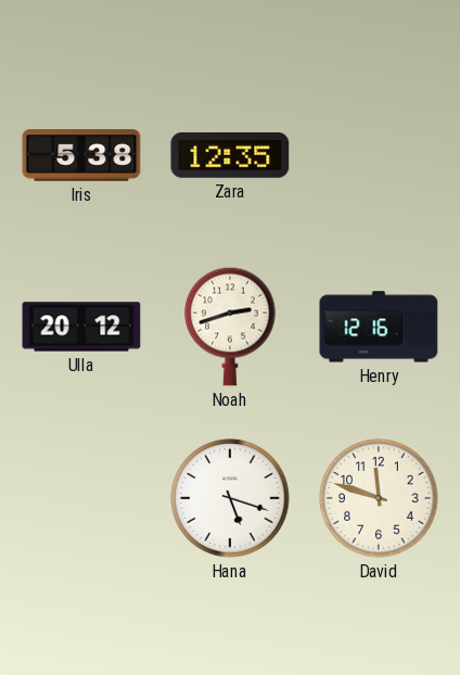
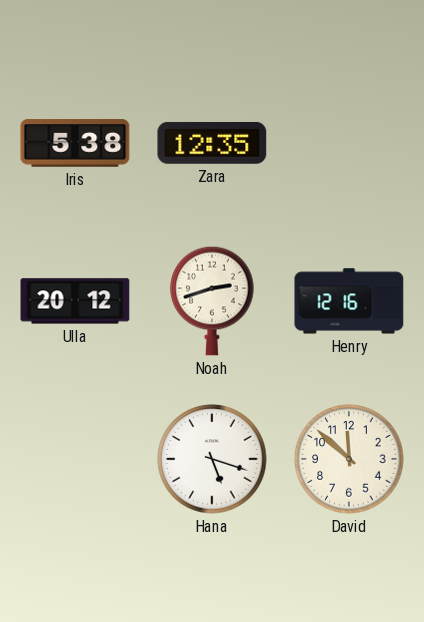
David: 11:48 -> 11:52 (349, 459)
